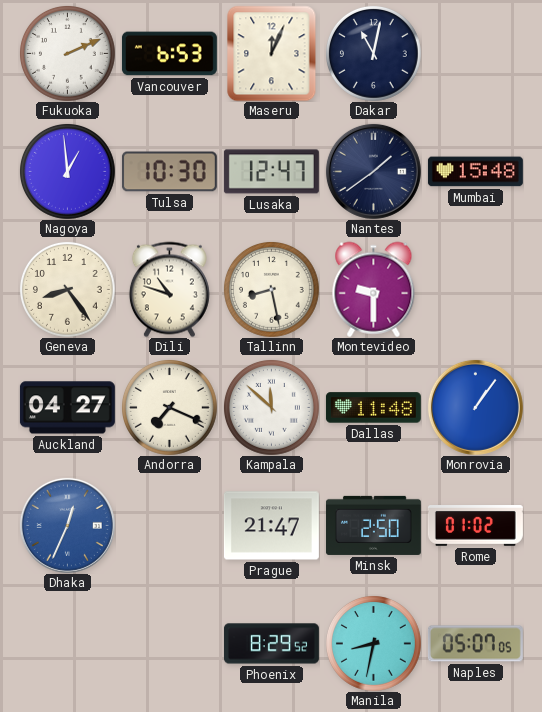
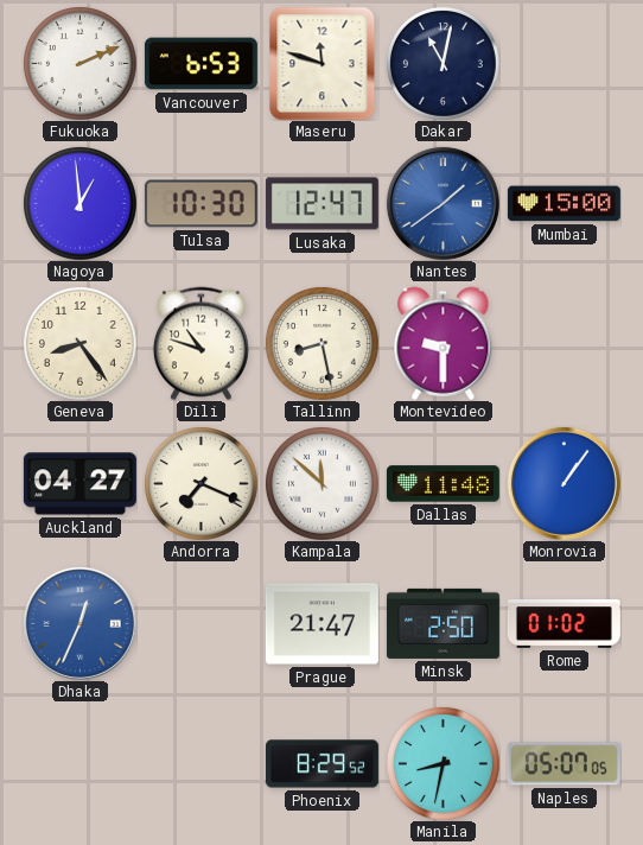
Maseru: 12:04 -> 11:48 (323, 63)
Nantes dial: navy -> blue (443, 203)
Mumbai: 15:48 -> 15:00 (564, 204)
